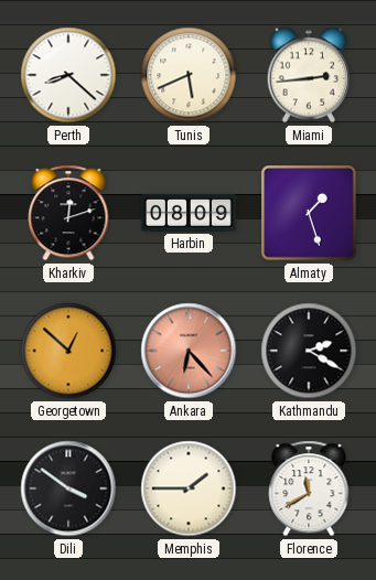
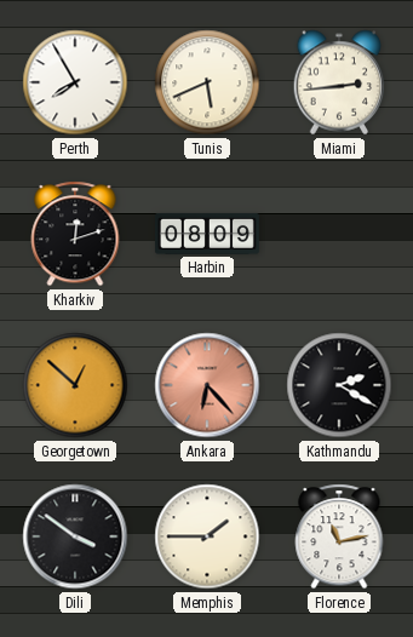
Perth: 8:22 -> 7:55 (75, 82)
Almaty: 1:27 -> none (309, 213)
Florence: 11:40 -> 11:13 (339, 536)
